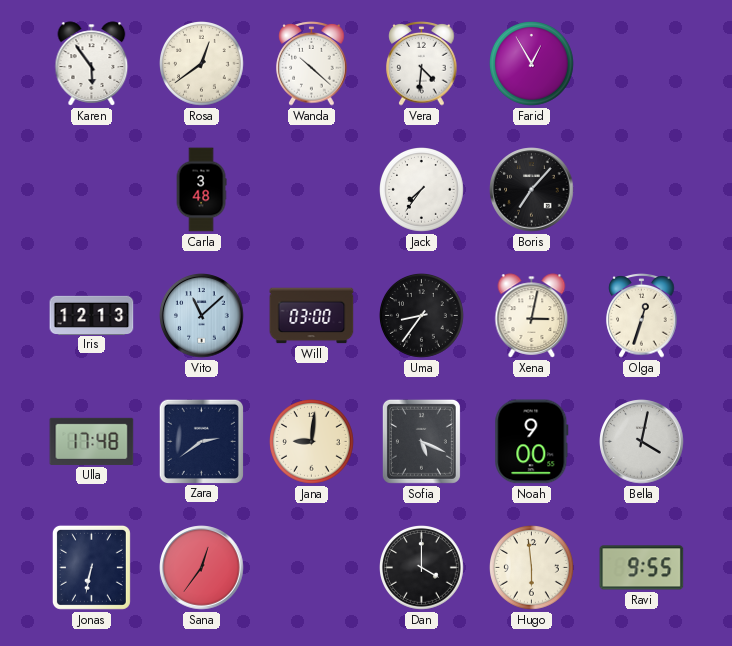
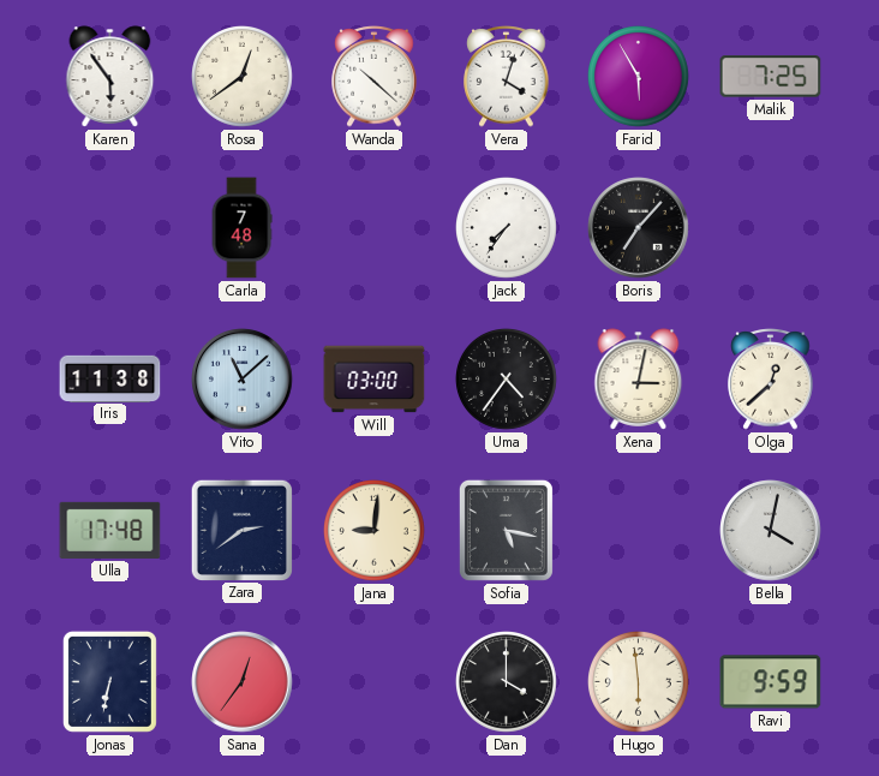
Vera: 4:31 -> 4:03 (507, 77)
Farid: 12:55 -> 5:55 (639, 77)
Malik: none -> 7:25 (771, 77)
Carla: 3:48 -> 7:48 (241, 228)
Iris: 12:13 -> 11:38 (110, 378)
Uma: 8:36 -> 4:36 (507, 380)
Olga: 12:33 -> 12:38 (771, 380)
Sofia: 5:19 -> 5:17 (506, 530)
Noah: 9:00 -> none (532, 442)
Ravi: 9:55 -> 9:59 (771, 682)
